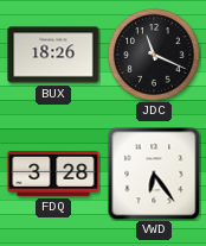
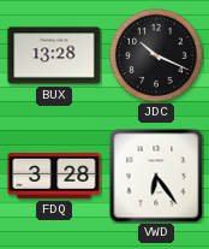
BUX: 18:26 -> 13:28 (54, 55)
JDC: 11:19 -> 10:19 (156, 55)
